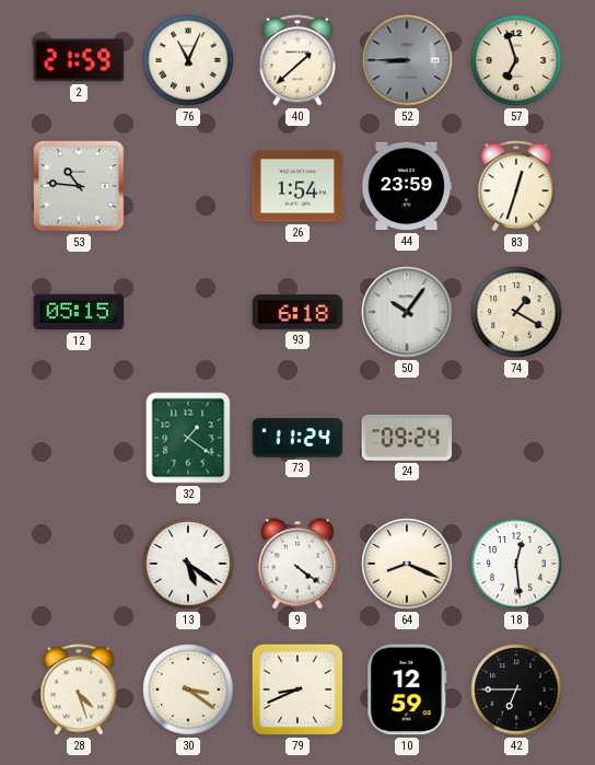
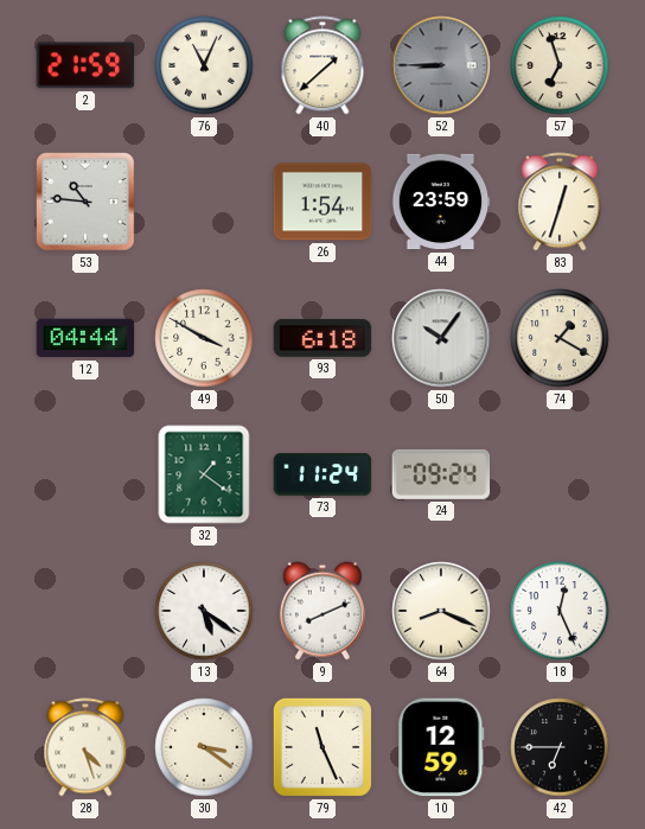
12: 05:15 -> 04:44 (85, 338)
49: none -> 3:50 (204, 338)
9: 4:21 -> 8:11 (322, 611)
18: 12:29 -> 12:26 (560, 611)
79: 8:41 -> 11:26 (322, 747)
